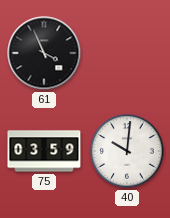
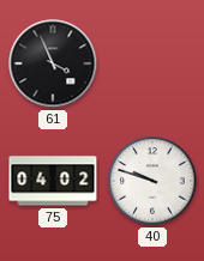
75: 03:59 -> 04:02 (53, 181)
40: 10:01 -> 9:48 (152, 181)
